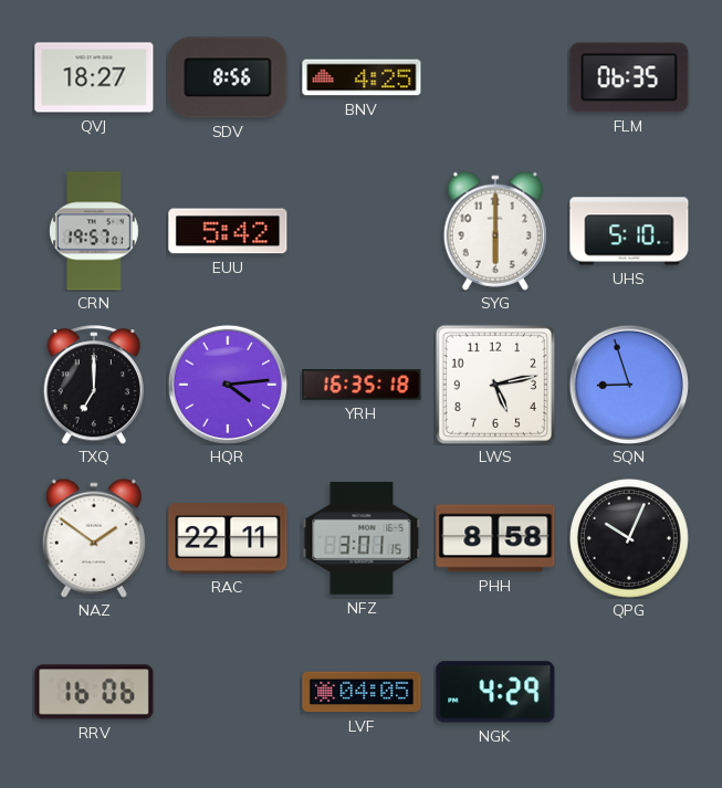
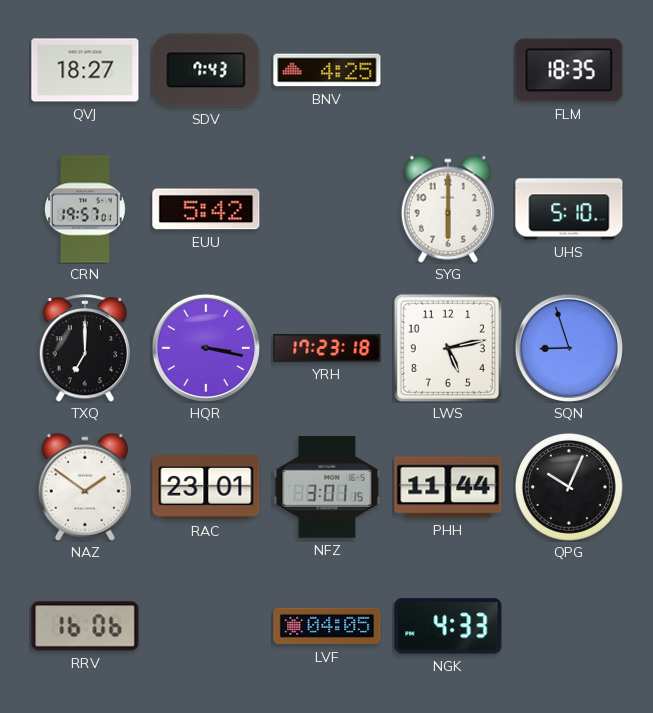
SDV: 8:56 -> 7:43 (206, 70)
FLM: 06:35 -> 18:35 (569, 70)
HQR: 4:14 -> 3:17 (206, 348)
YRH: 16:35 -> 17:23 (327, 348)
RAC: 22:11 -> 23:01 (206, 487)
PHH: 8:58 -> 11:44 (448, 487)
NGK: 4:29 -> 4:33 (448, 626)
